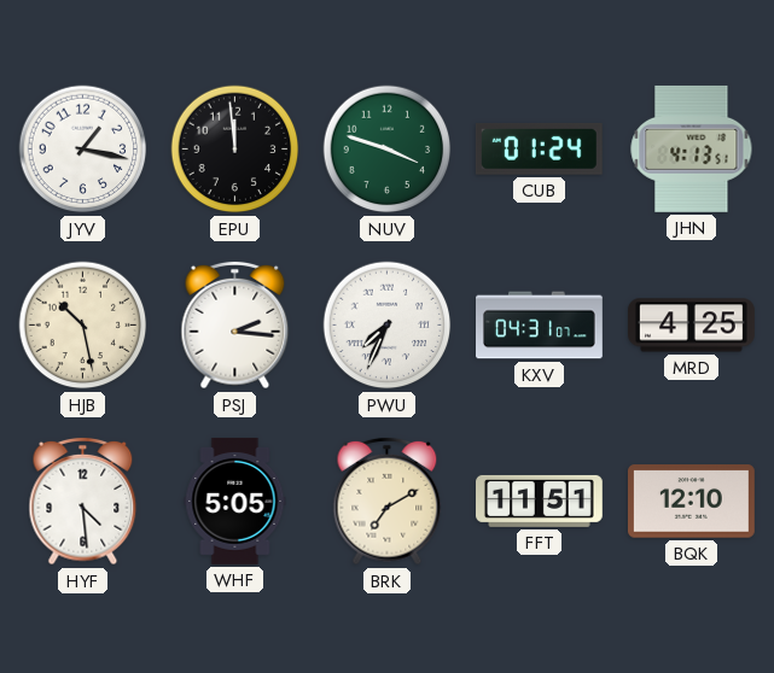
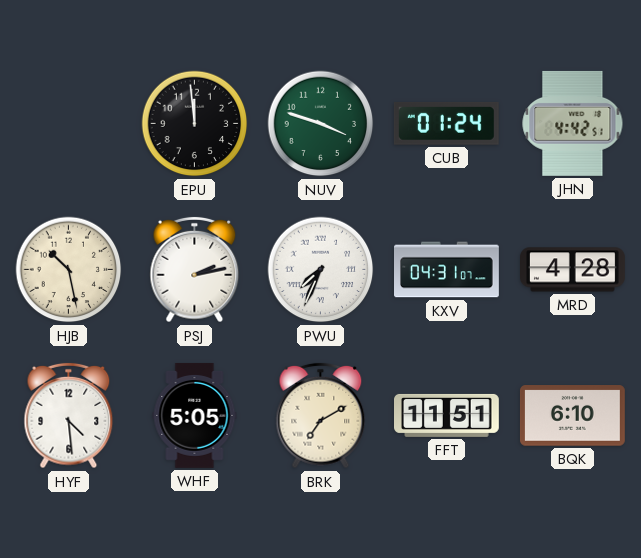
JYV: 1:17 -> none (83, 150)
JHN: 4:13 -> 4:42 (573, 123)
PSJ: 2:16 -> 2:13 (195, 270)
MRD: 4:25 -> 4:28 (573, 270)
BQK: 12:10 -> 6:10 (572, 416)
